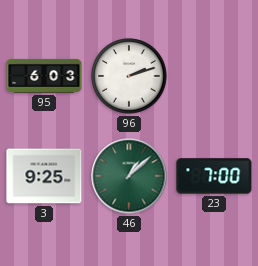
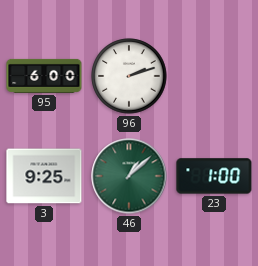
95: 6:03 -> 6:00 (44, 76)
23: 7:00 -> 1:00 (214, 176)
